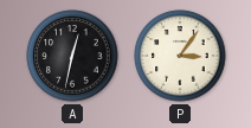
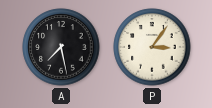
A: 12:32 -> 7:28 (61, 47)
